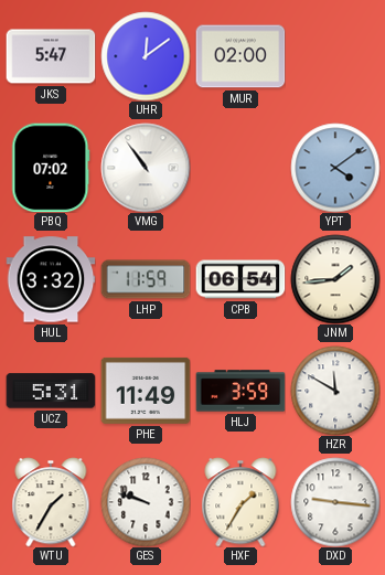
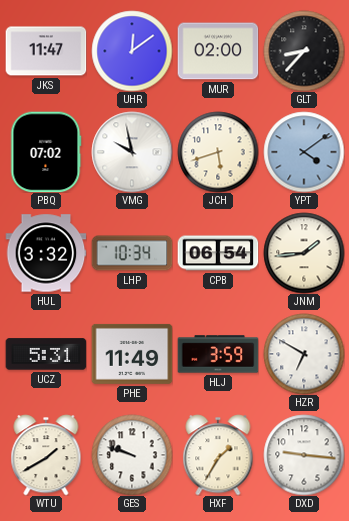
JKS: 5:47 -> 11:47 (46, 51)
GLT: none -> 8:37 (304, 51)
VMG: 10:54 -> 9:58 (132, 152)
JCH: none -> 5:42 (218, 152)
LHP: 11:59 -> 10:34 (132, 253)
HZR: 11:50 -> 6:50 (304, 354)
WTU: 1:35 -> 1:40 (46, 455)
